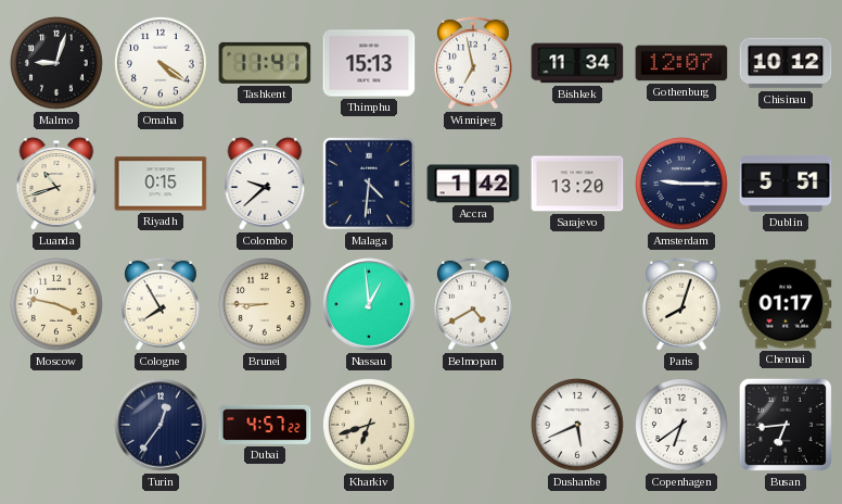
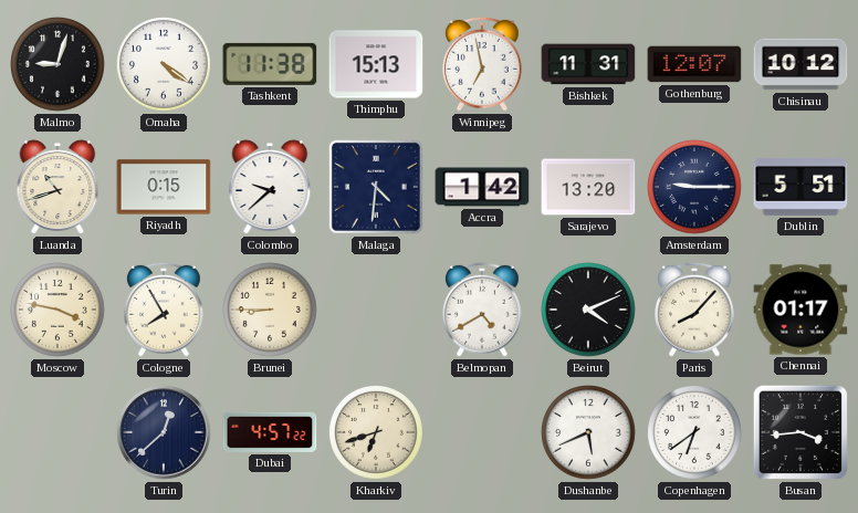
Tashkent: 11:41 -> 11:38 (270, 64)
Bishkek: 11:34 -> 11:31 (588, 64)
Nassau: 12:59 -> none (369, 304)
Beirut: none -> 4:11 (589, 311)
Paris: 8:03 -> 8:07 (695, 310)
Turin: 12:36 -> 12:38 (164, 432)
Busan: 6:44 -> 3:44 (801, 432)
